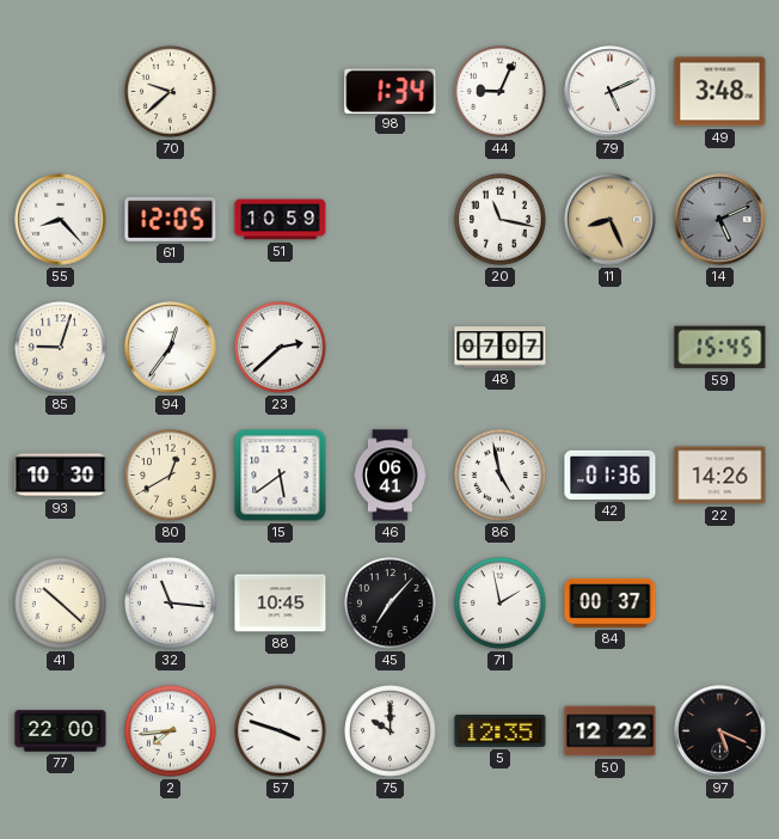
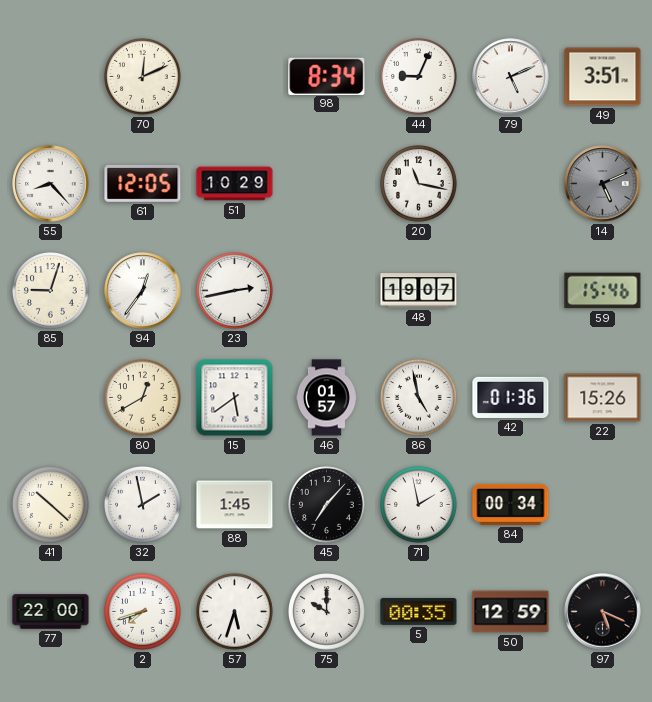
70: 9:38 -> 12:11 (143, 77)
98: 1:34 -> 8:34 (327, 76)
49: 3:48 -> 3:51 (603, 77)
51: 10:59 -> 10:29 (235, 184)
11: 8:26 -> none (611, 220)
23: 2:38 -> 2:43 (235, 291)
48: 07:07 -> 19:07 (419, 291)
59: 15:45 -> 15:46 (603, 291)
93: 10:30 -> none (61, 476)
46: 06:41 -> 01:57 (326, 398)
22: 14:26 -> 15:26 (603, 398)
32: 11:16 -> 1:58 (143, 505)
88: 10:45 -> 1:45 (235, 505)
84: 00:37 -> 00:34 (511, 504)
2: 7:44 -> 7:42 (143, 612)
57: 3:48 -> 5:33 (235, 612)
5: 12:35 -> 00:35 (419, 611)
50: 12:22 -> 12:59 (511, 612)
